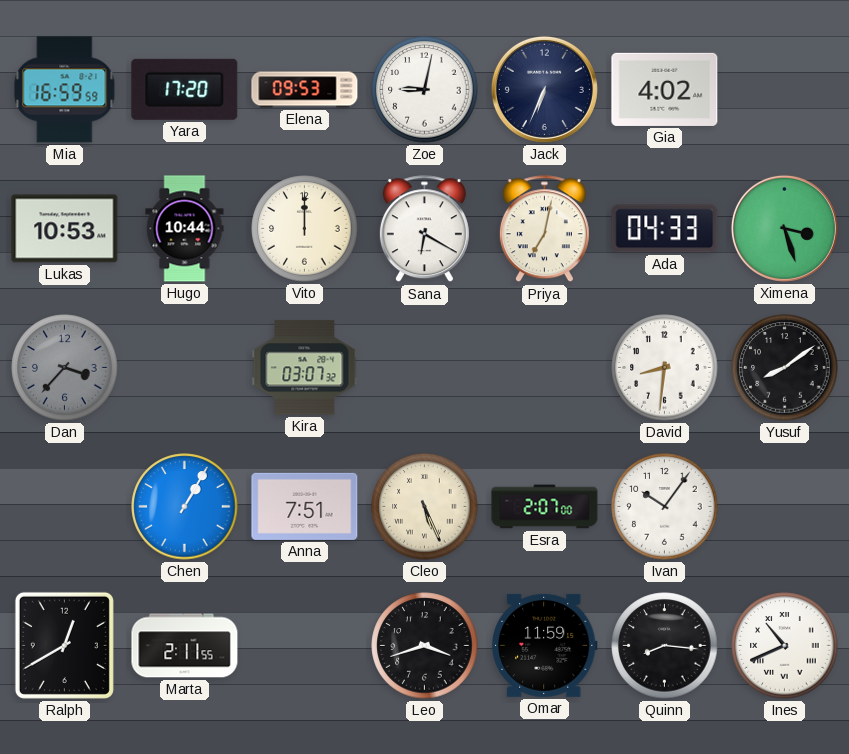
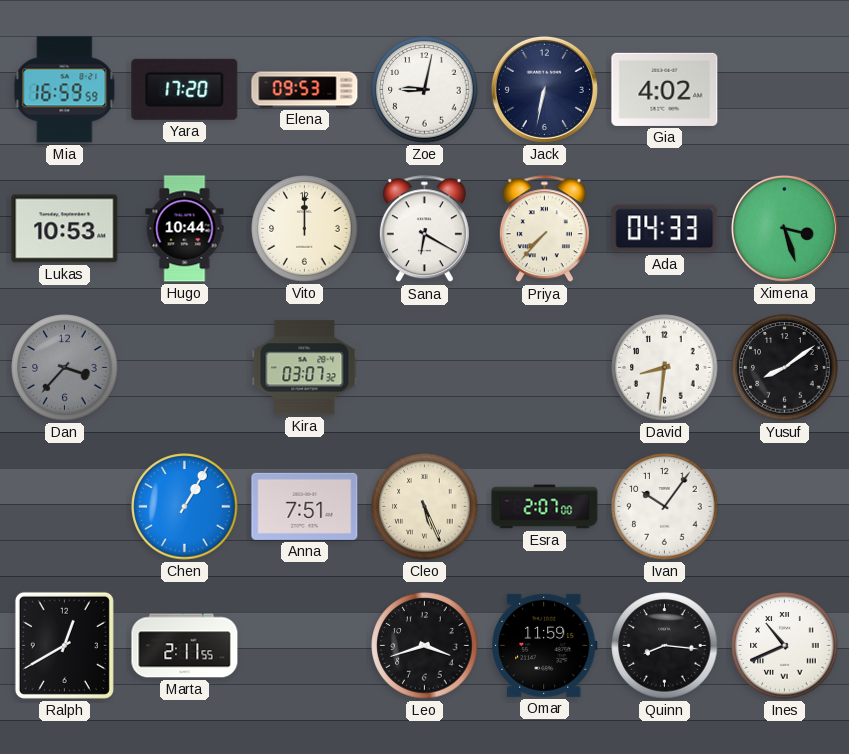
Jack: 6:34 -> 6:32 (544, 89)
Priya: 7:02 -> 7:37 (544, 229)
